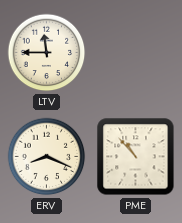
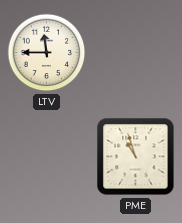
ERV: 8:19 -> none (47, 157)
PME: 10:53 -> 10:57 (136, 157)
